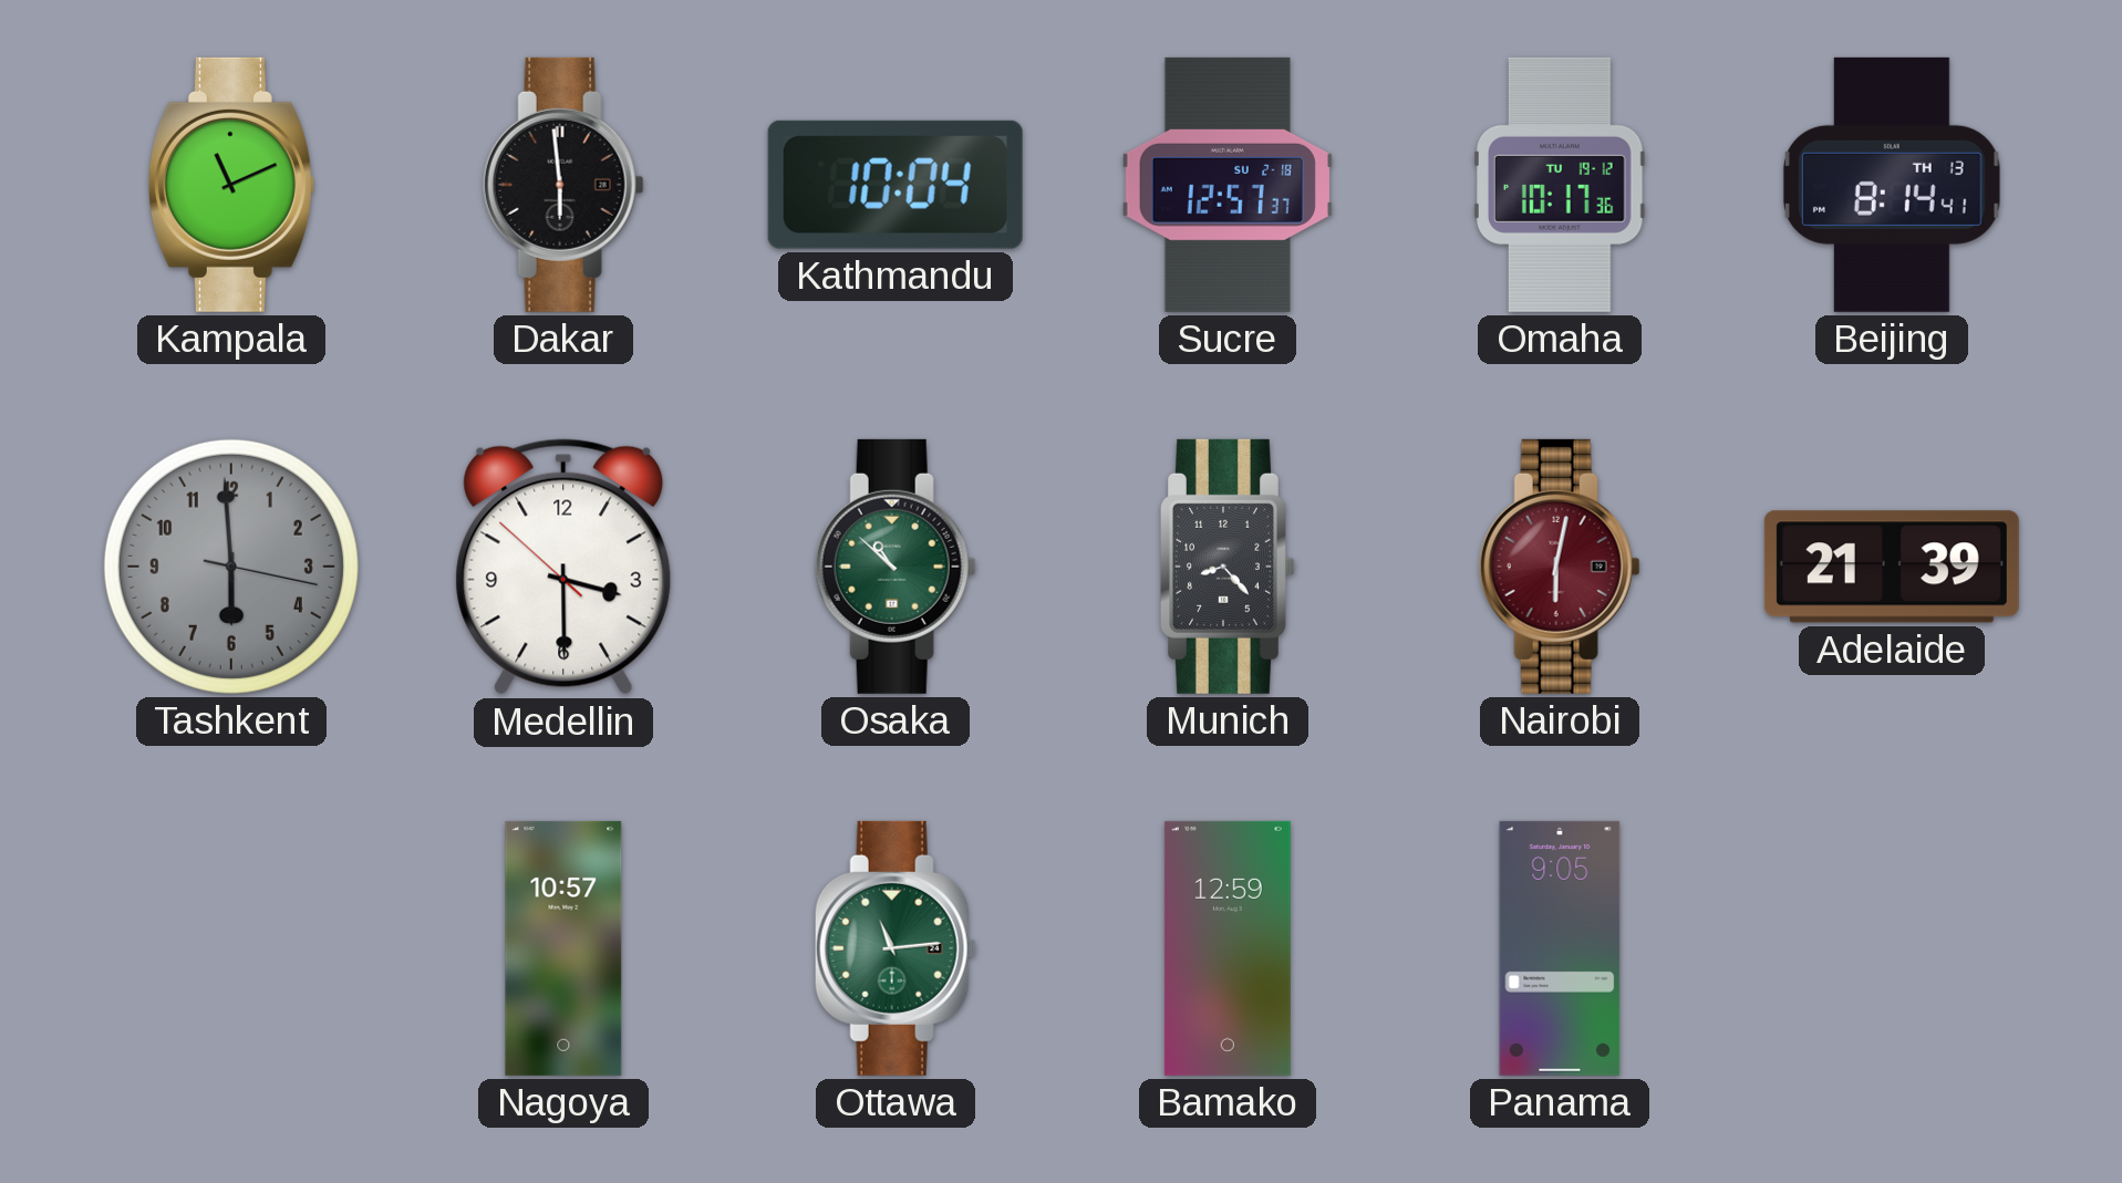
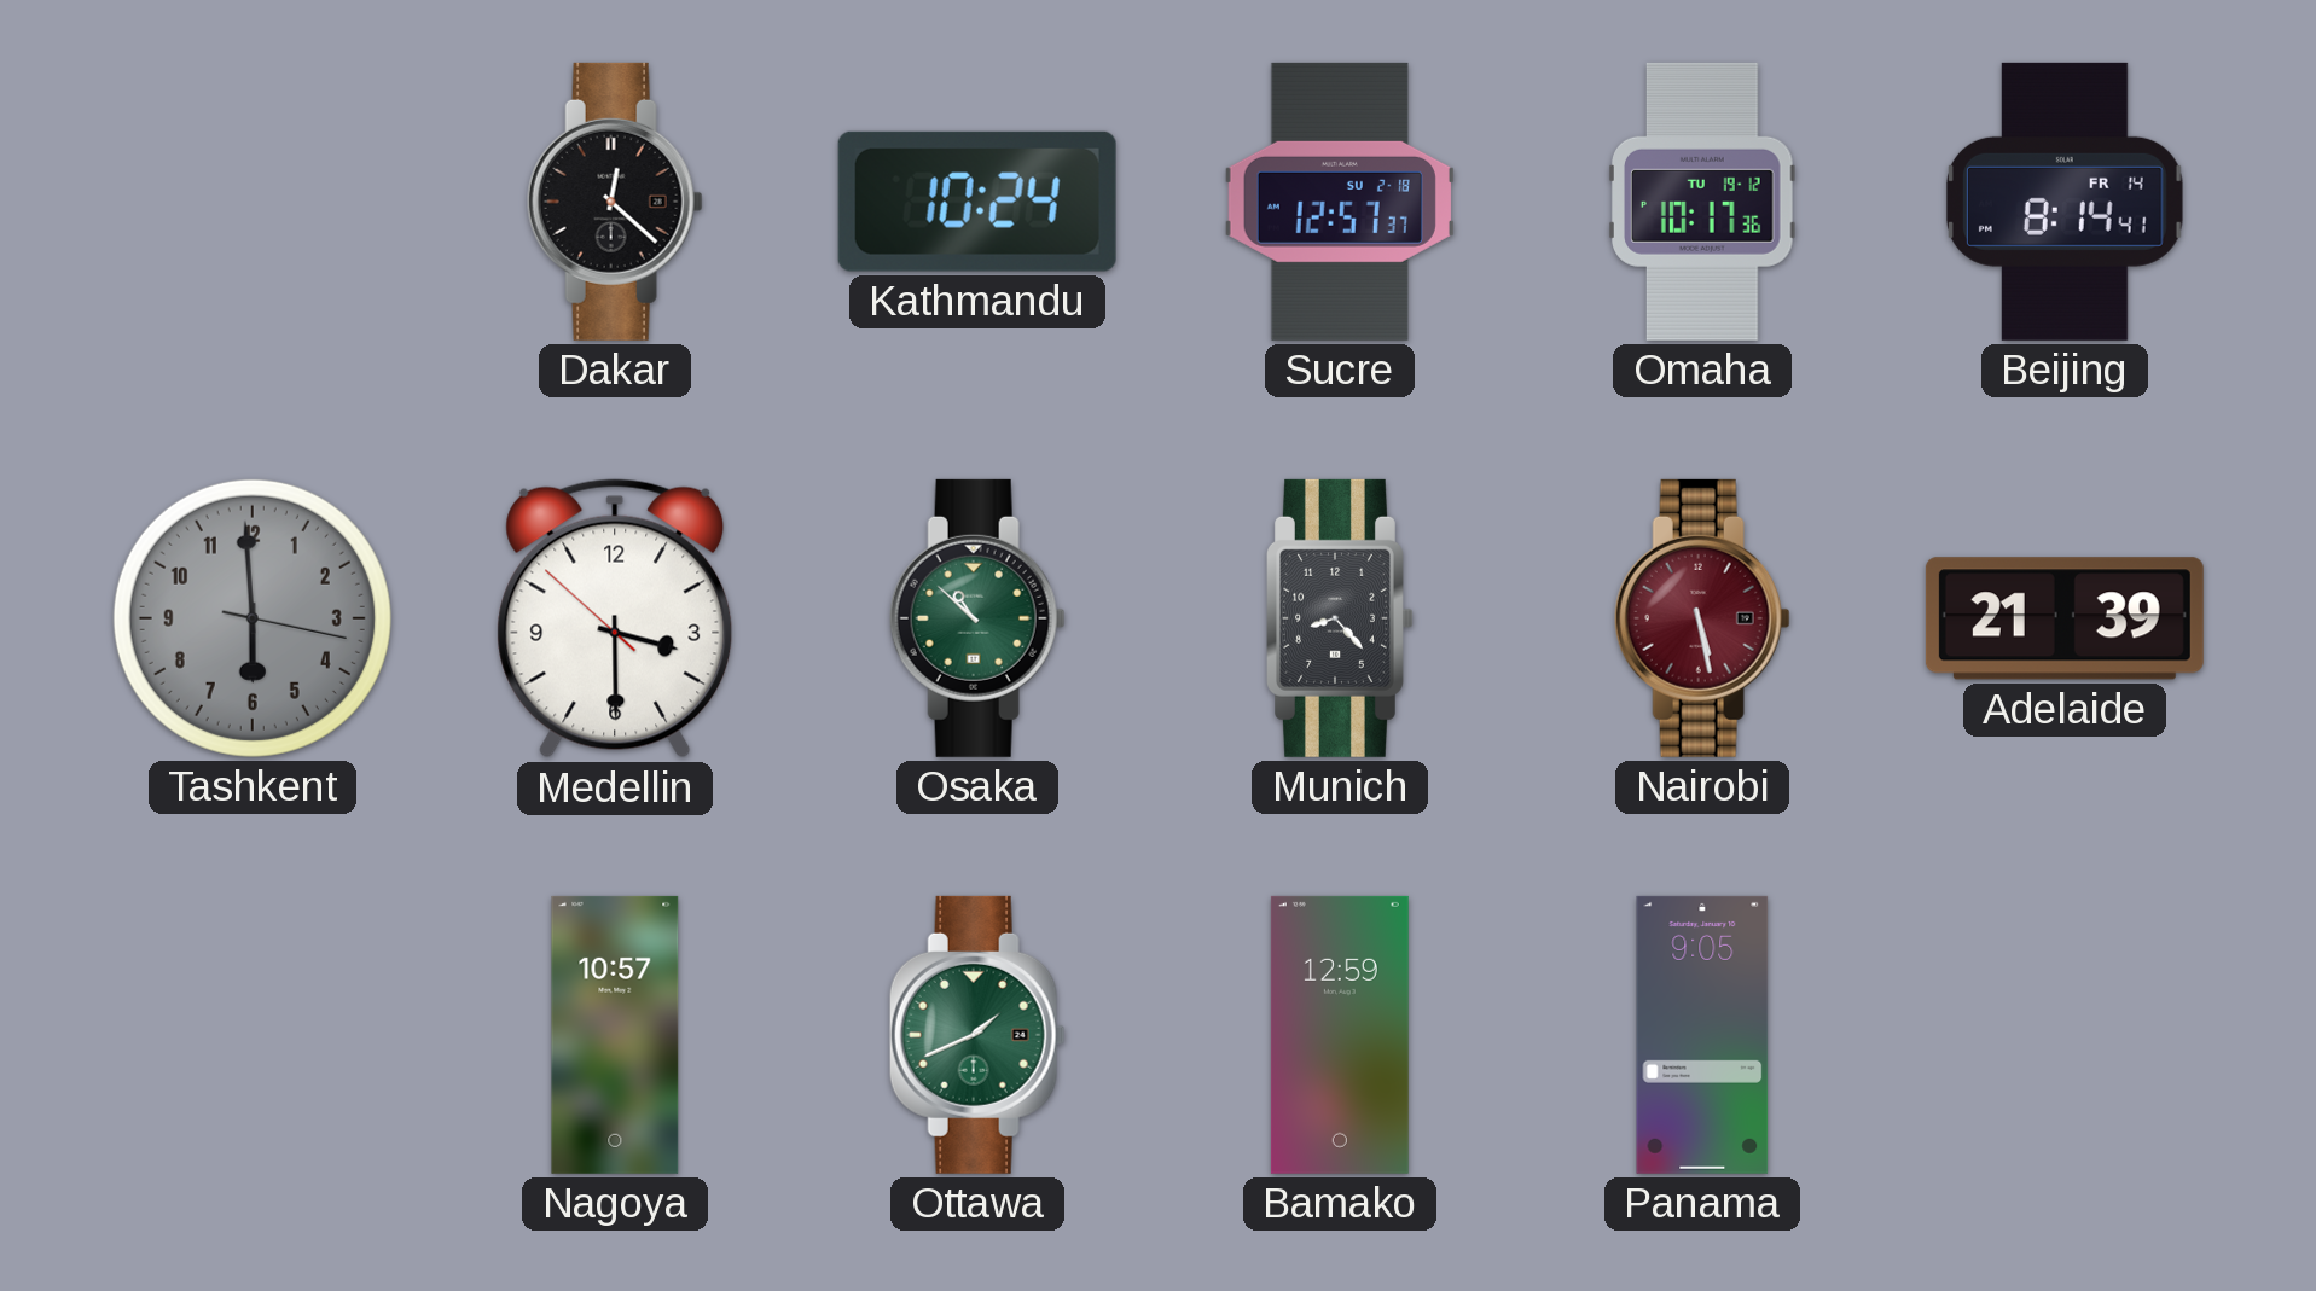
Kampala: 11:11 -> none (231, 185)
Dakar: 5:59 -> 12:22 (615, 202)
Kathmandu: 10:04 -> 10:24 (977, 202)
Beijing date: TH 13 -> FR 14 (2065, 202)
Nairobi: 6:02 -> 5:28 (1702, 618)
Ottawa: 11:14 -> 1:41 (977, 1035)
